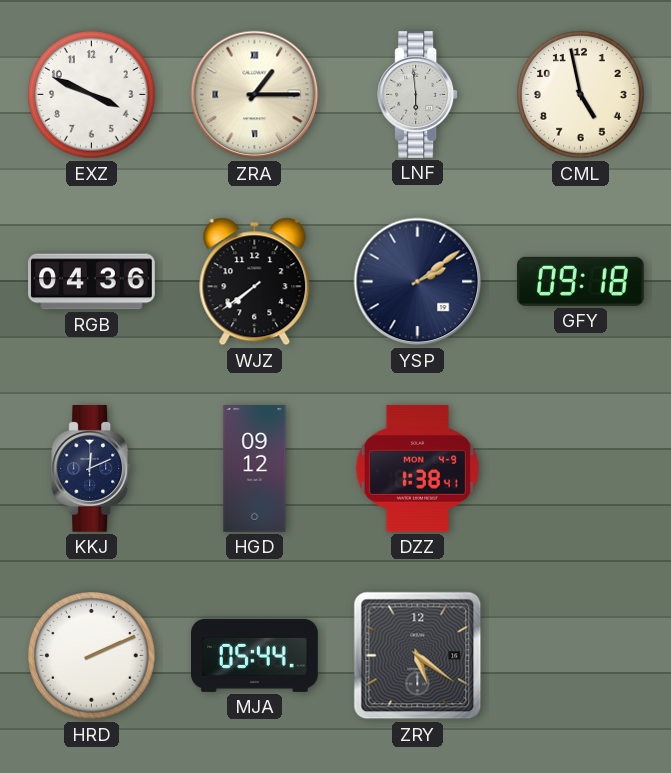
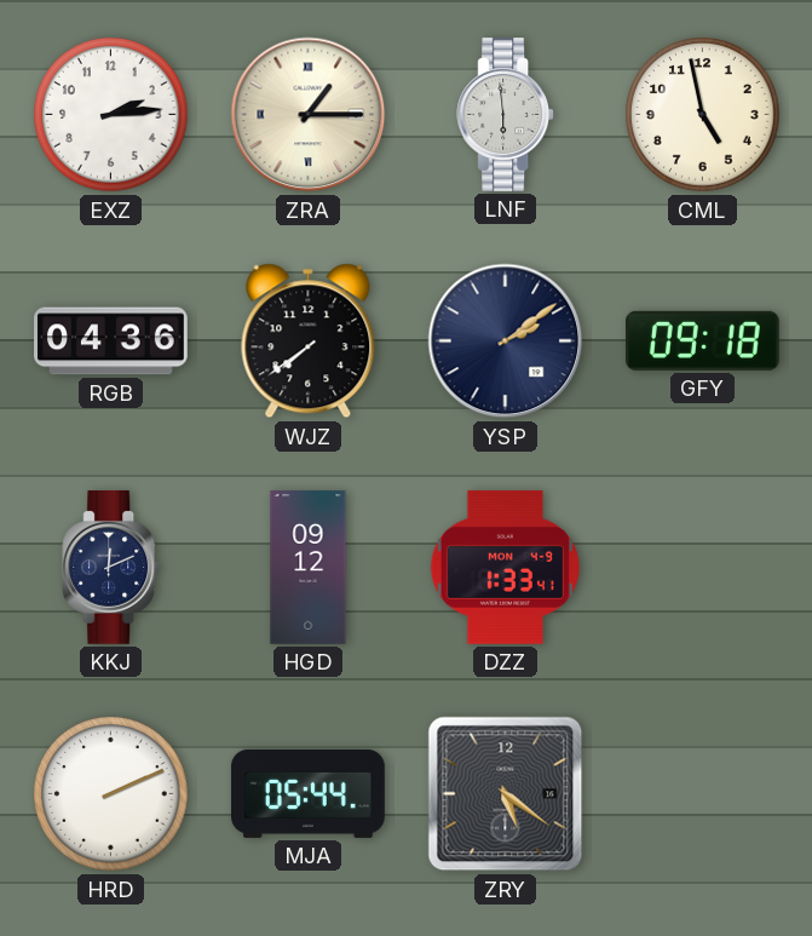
EXZ: 3:49 -> 2:14 (111, 115)
DZZ: 1:38 -> 1:33 (505, 567)
